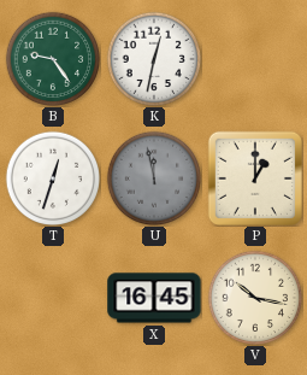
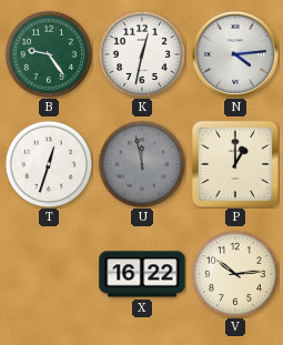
N: none -> 4:14 (235, 54)
X: 16:45 -> 16:22 (142, 274)
V: 10:17 -> 10:14 (235, 274)
